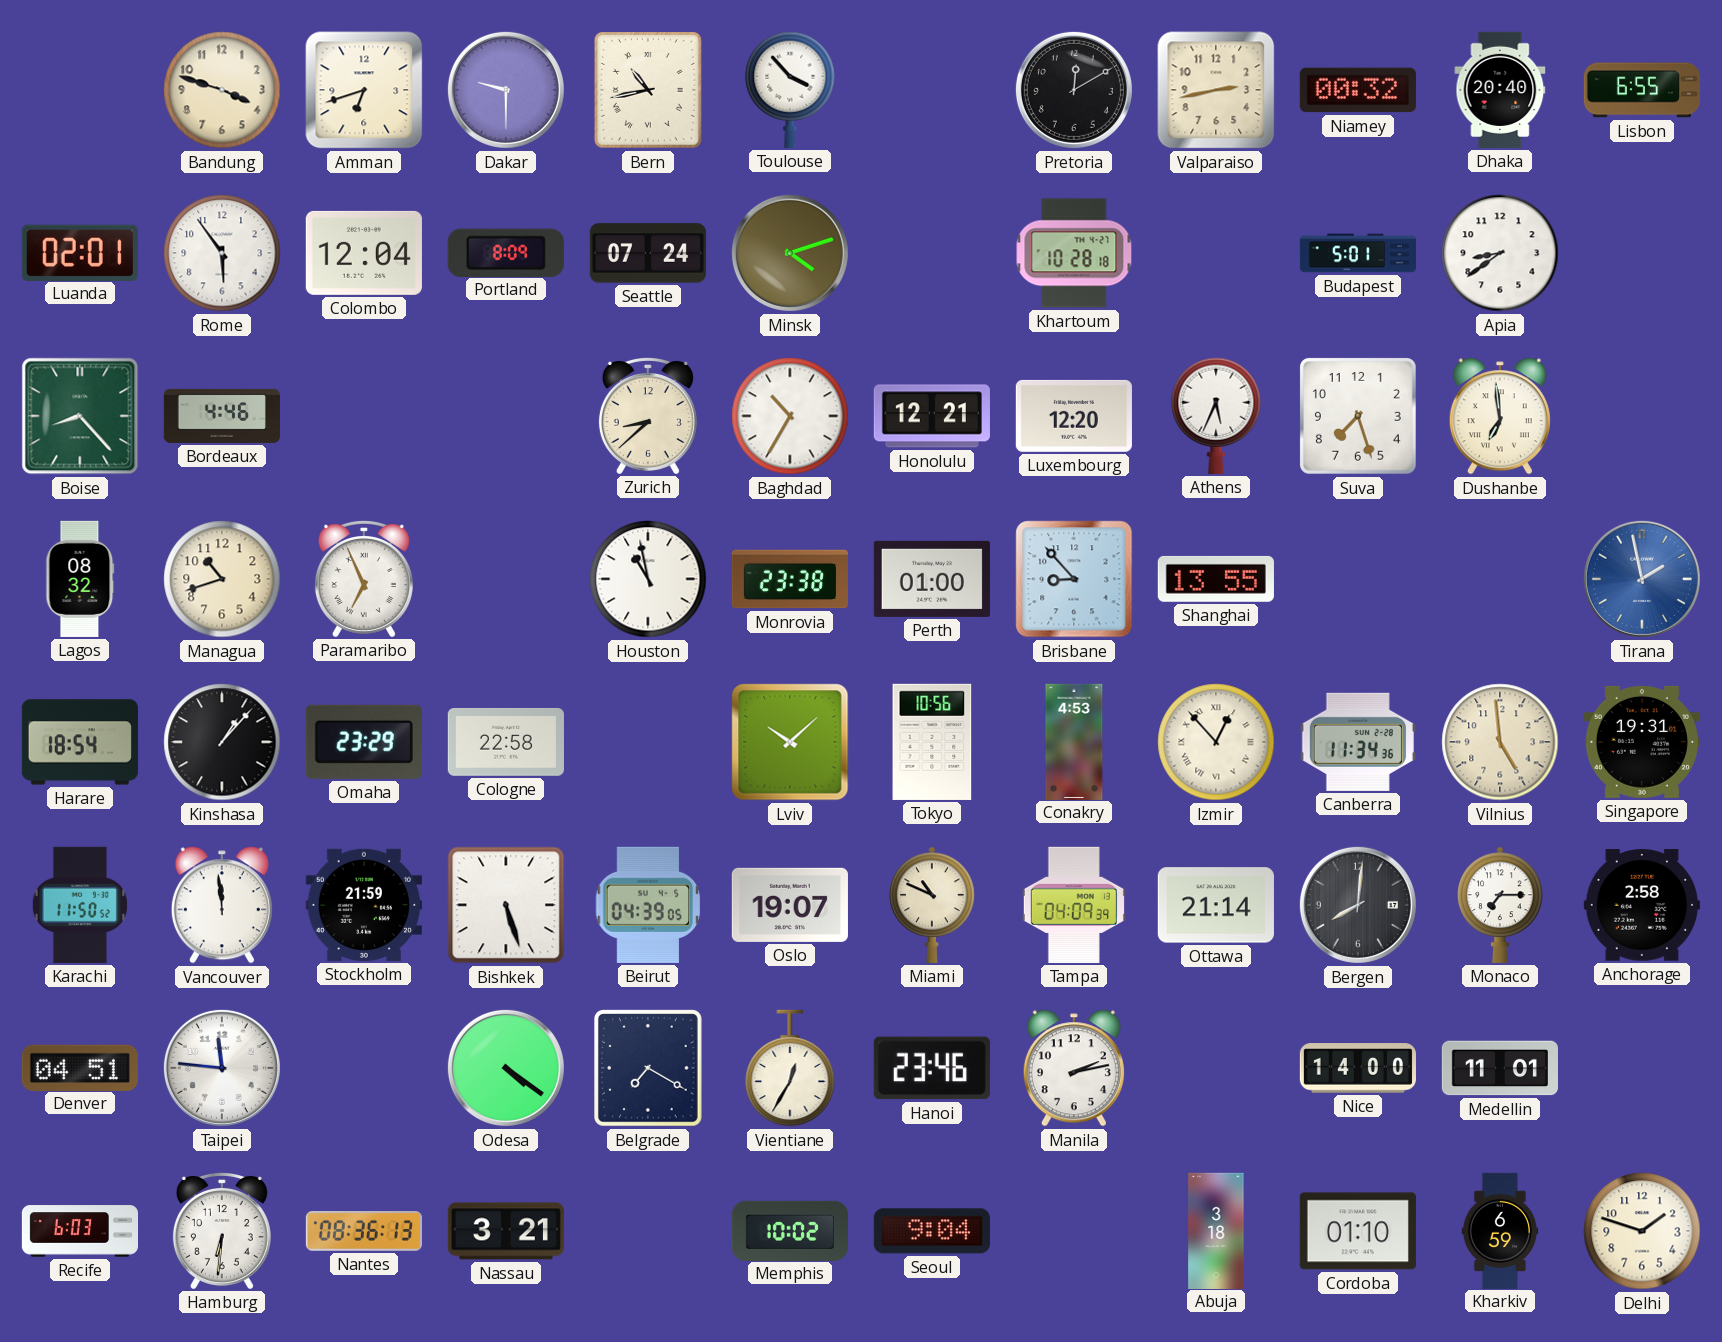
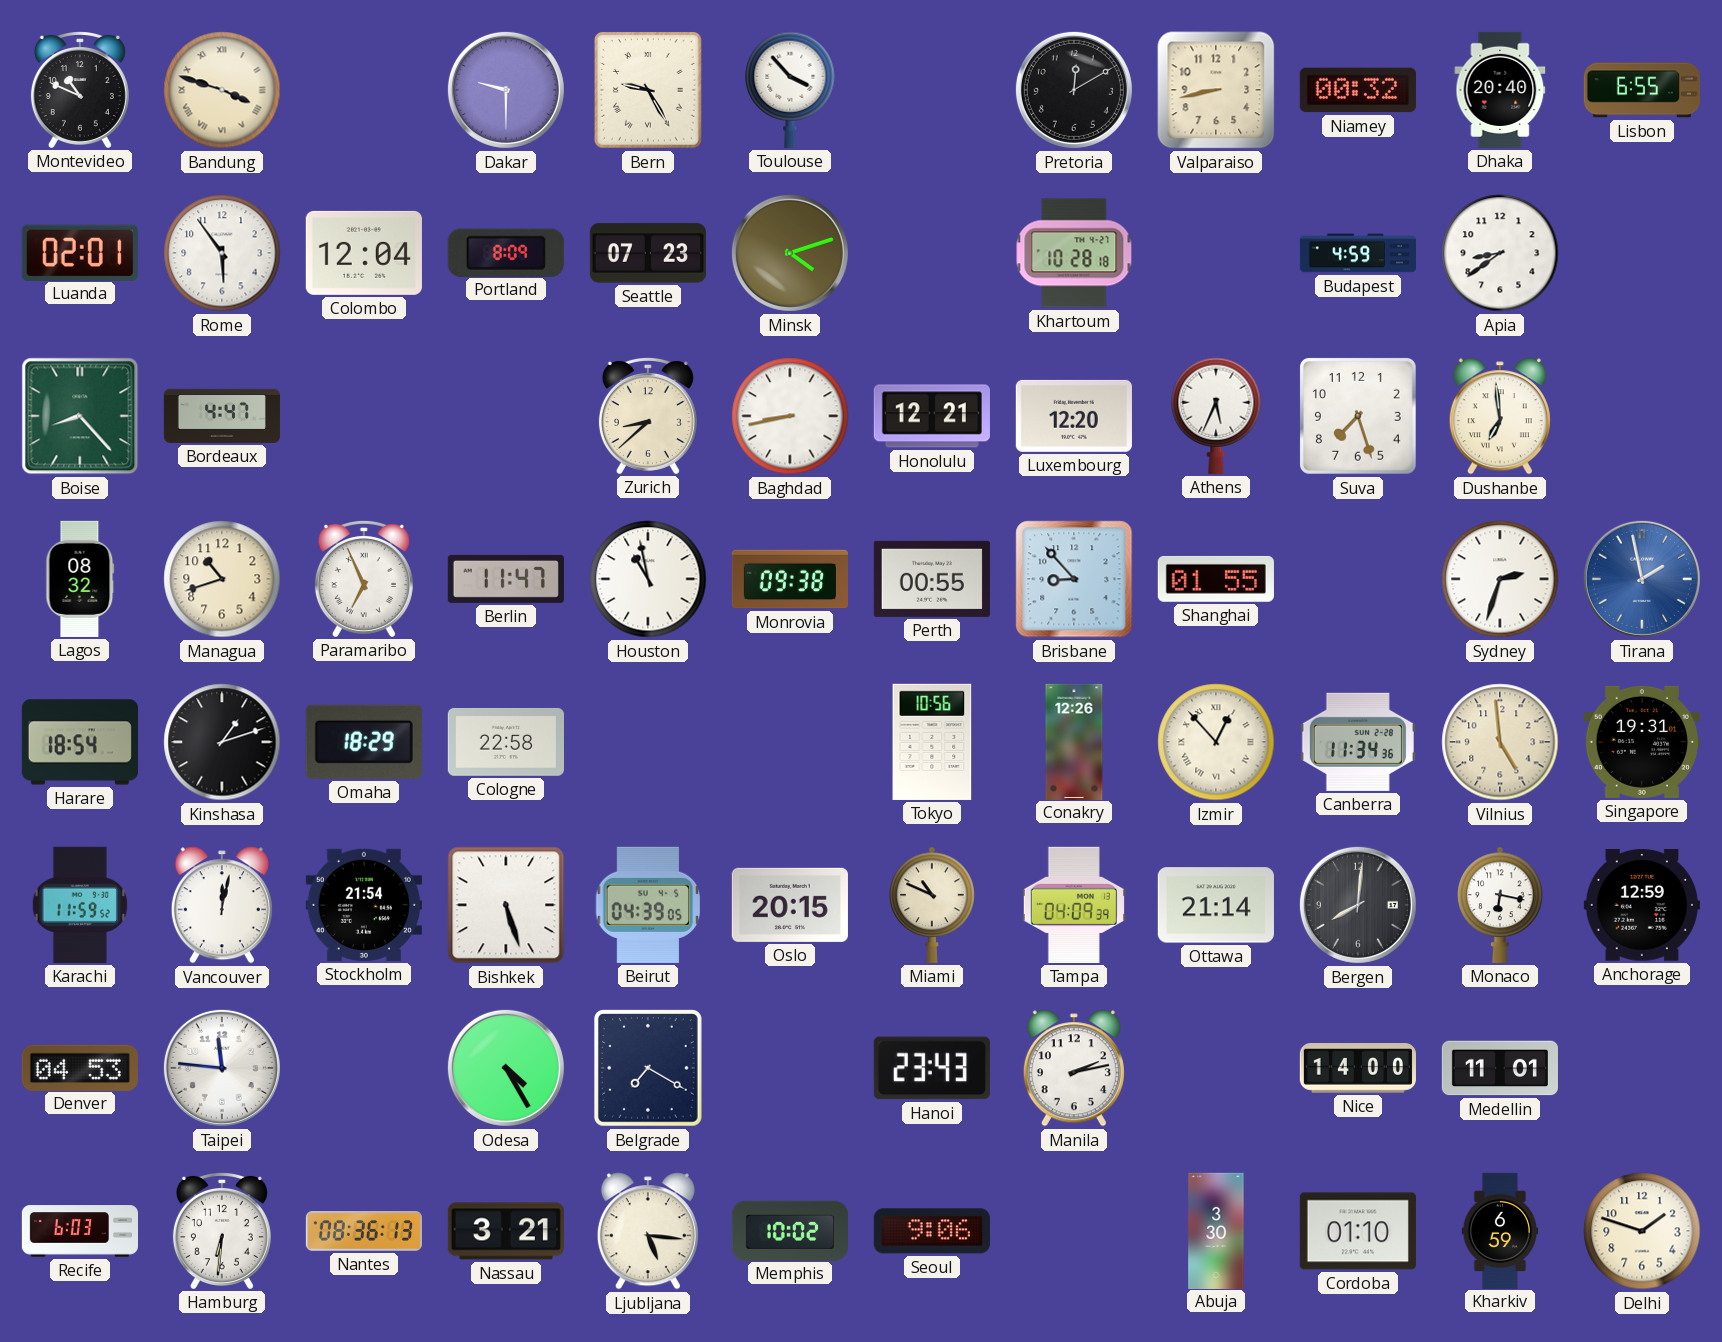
Montevideo: none -> 10:49 (80, 90)
Bandung numerals: Arabic -> Roman (222, 90)
Amman: 6:42 -> none (364, 90)
Bern: 10:43 -> 9:25 (649, 91)
Valparaiso: 2:43 -> 8:43 (1216, 90)
Seattle: 07:24 -> 07:23 (648, 253)
Budapest: 5:01 -> 4:59 (1357, 253)
Bordeaux: 4:46 -> 4:47 (221, 416)
Baghdad: 10:35 -> 8:43 (790, 416)
Berlin: none -> 11:47 (506, 579)
Monrovia: 23:38 -> 09:38 (790, 579)
Perth: 01:00 -> 00:55 (932, 579)
Shanghai: 13:55 -> 01:55 (1216, 579)
Sydney: none -> 2:33 (1500, 579)
Kinshasa: 1:07 -> 1:12 (222, 742)
Omaha: 23:29 -> 18:29 (364, 742)
Lviv: 10:08 -> none (790, 742)
Conakry: 4:53 -> 12:26 (1074, 741)
Karachi: 11:50 -> 11:59 (80, 905)
Vancouver: 11:59 -> 12:02 (222, 905)
Stockholm: 21:59 -> 21:54 (364, 905)
Oslo: 19:07 -> 20:15 (790, 905)
Monaco: 7:15 -> 6:17 (1500, 905)
Anchorage: 2:58 -> 12:59 (1642, 905)
Denver: 04:51 -> 04:53 (80, 1067)
Odesa: 4:21 -> 4:25 (506, 1068)
Vientiane: 12:35 -> none (790, 1068)
Hanoi: 23:46 -> 23:43 (932, 1068)
Ljubljana: none -> 5:16 (648, 1231)
Seoul: 9:04 -> 9:06 (932, 1231)
Abuja: 3:18 -> 3:30 (1216, 1230)
